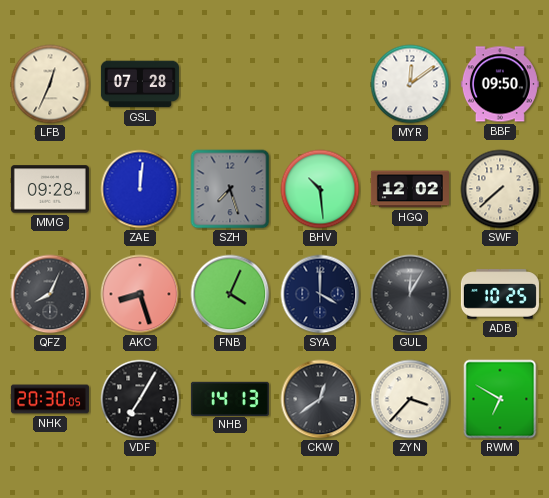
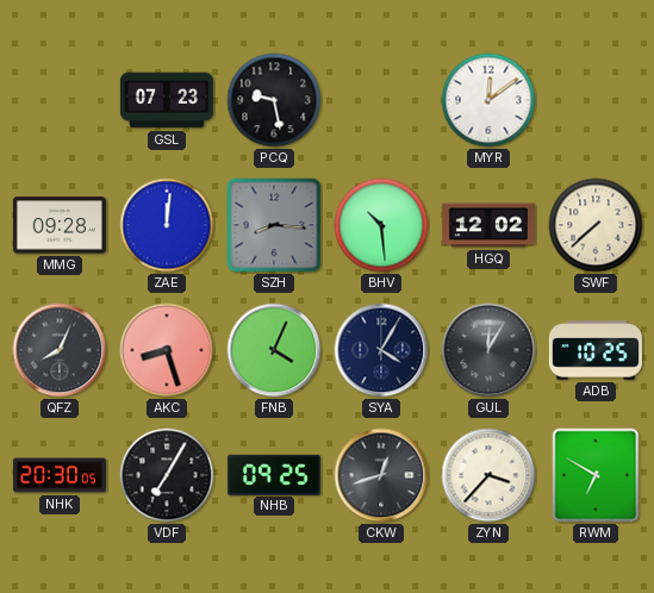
LFB: 12:34 -> none (50, 84)
GSL: 07:28 -> 07:23 (167, 100)
PCQ: none -> 9:28 (274, 100)
BBF: 09:50 -> none (500, 84)
SZH: 7:27 -> 8:16 (274, 225)
SYA: 4:00 -> 4:05 (381, 350)
NHB: 14:13 -> 09:25 (274, 474)
CKW: 12:39 -> 12:42 (381, 475)
